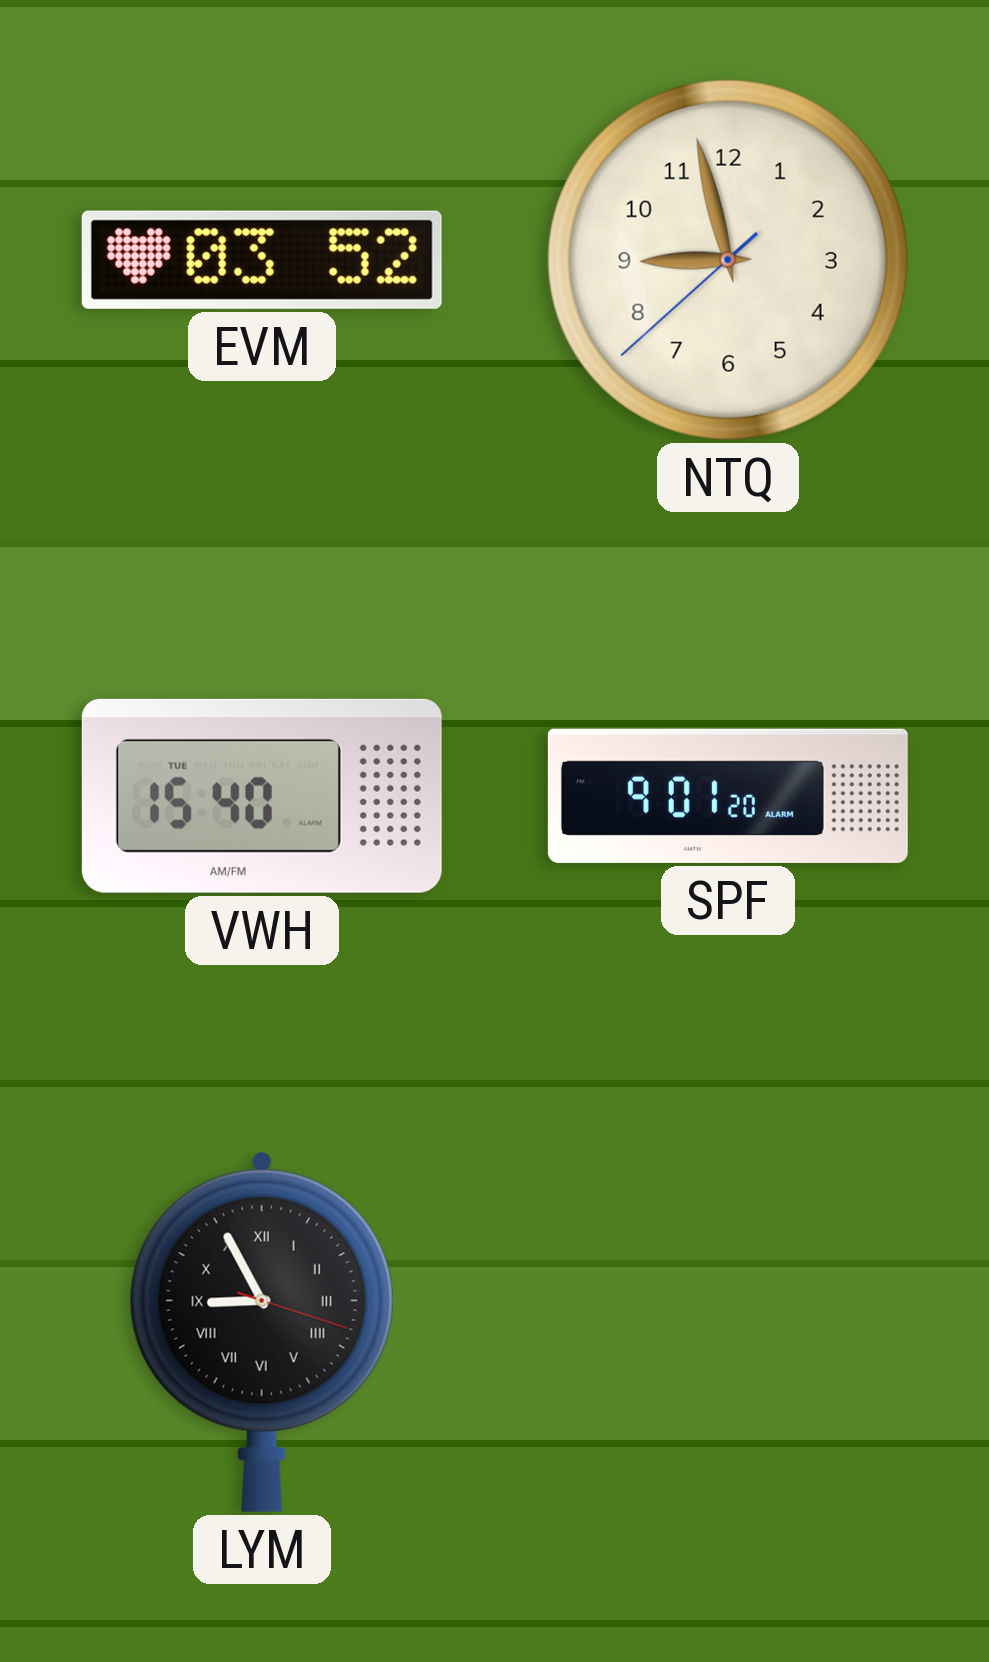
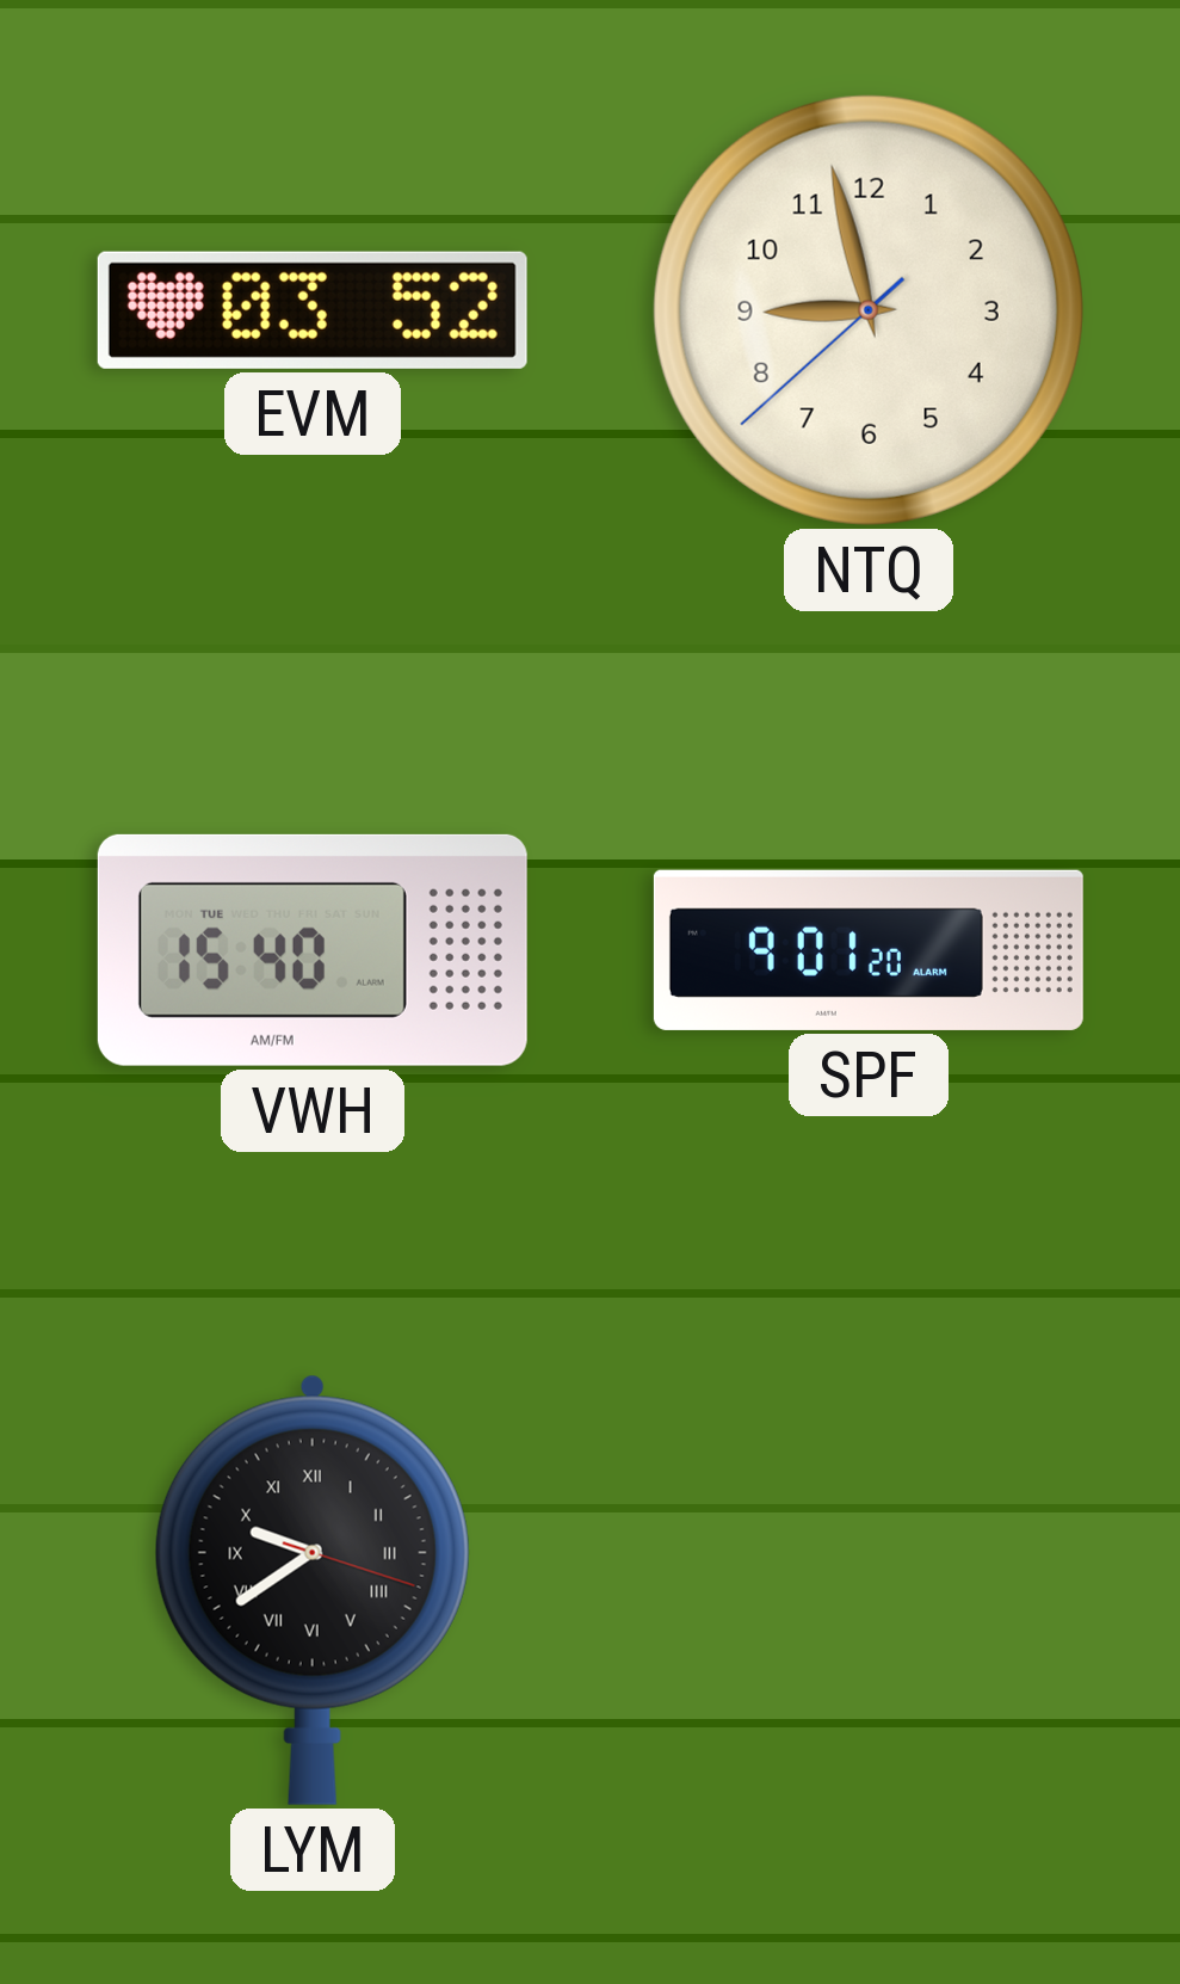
LYM: 8:55 -> 9:39 (313, 1590)
